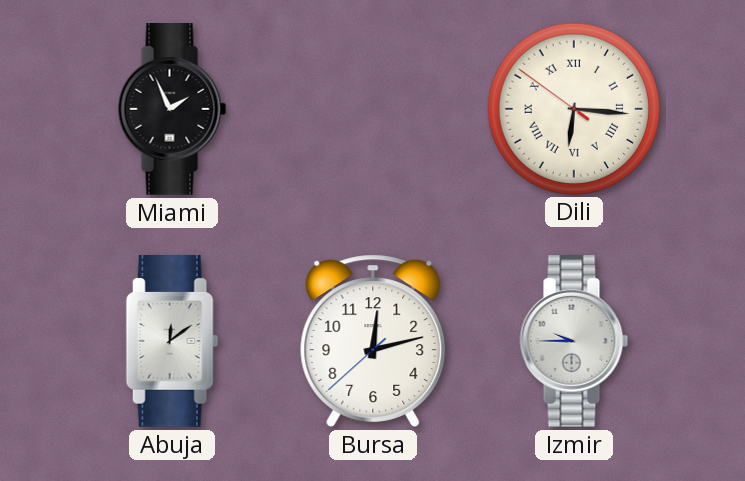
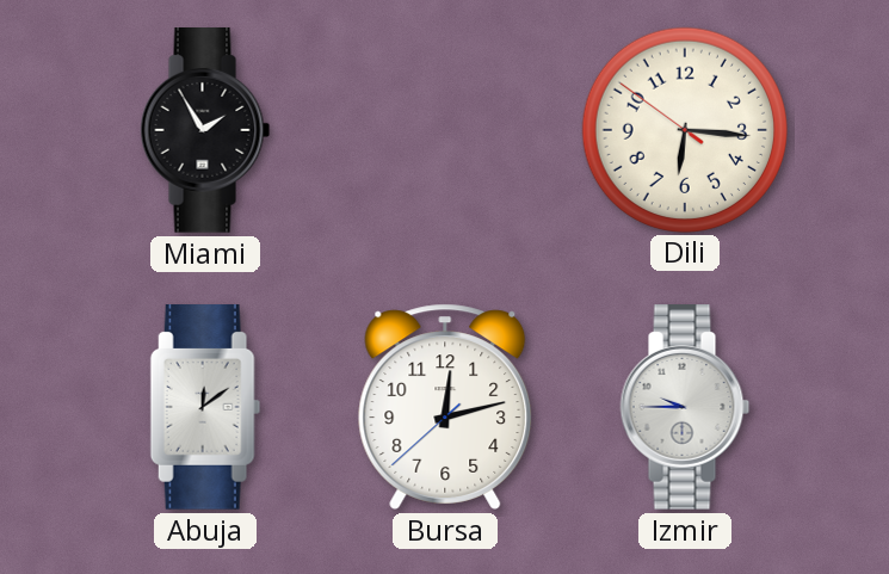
Miami: 1:56 -> 1:55 (205, 131)
Dili numerals: Roman -> Arabic (684, 129)
